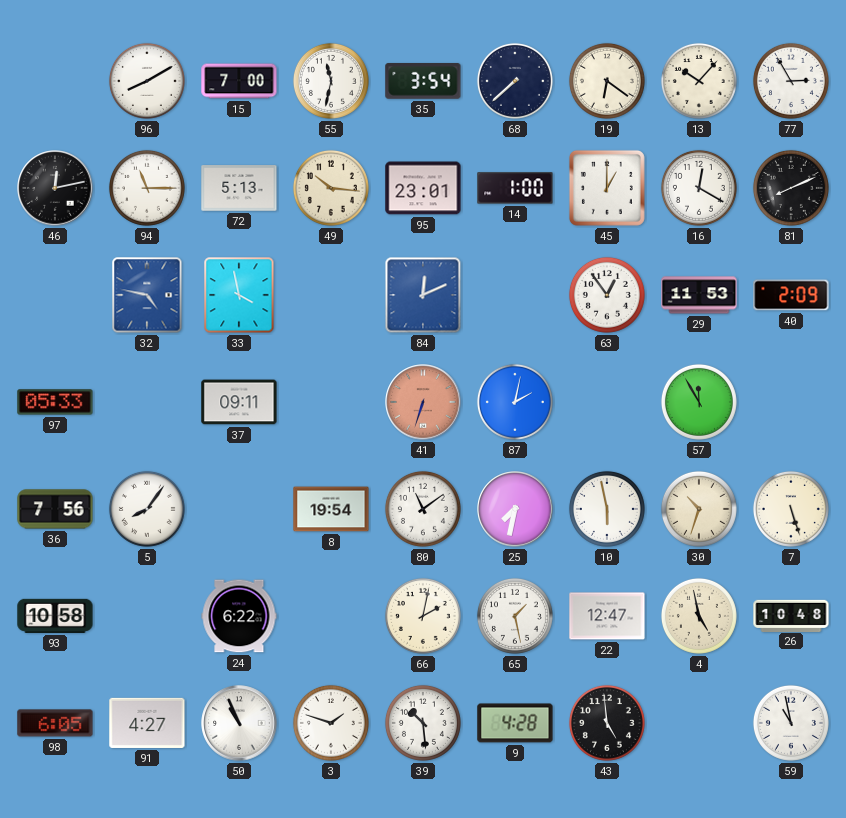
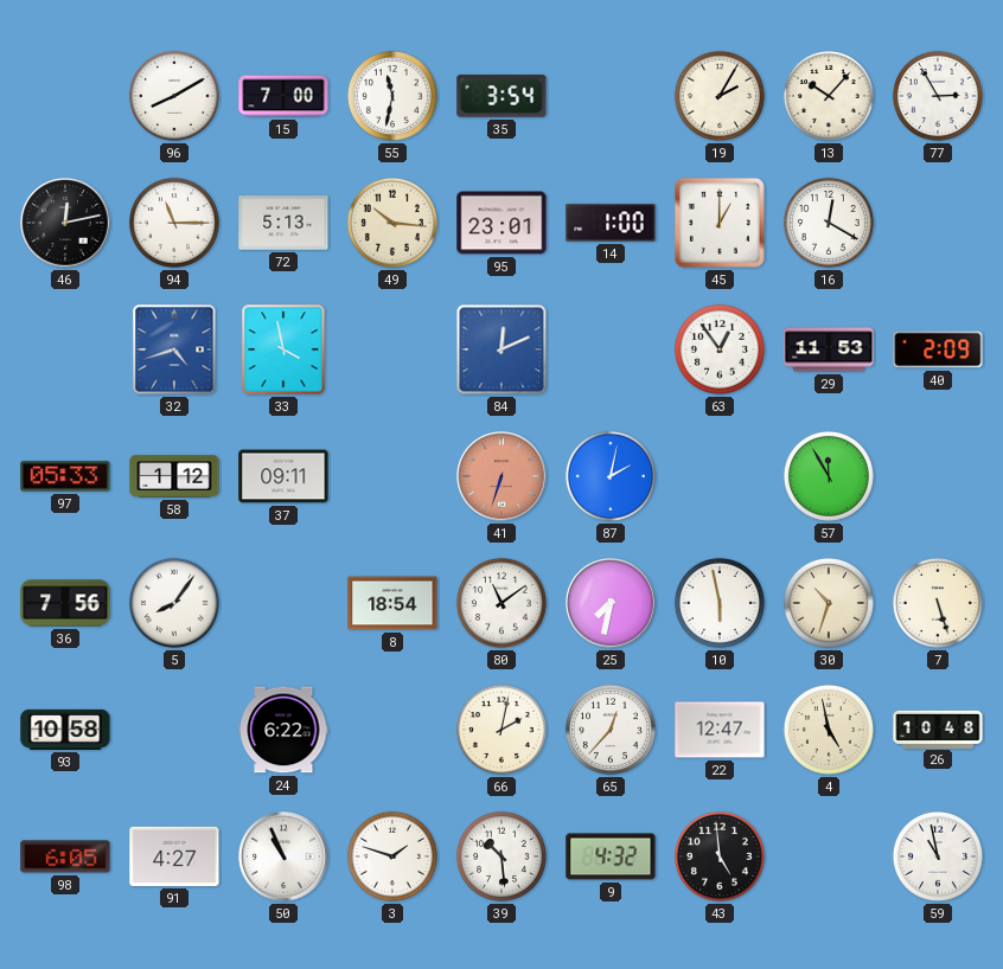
68: 7:38 -> none (515, 81)
19: 6:21 -> 2:05 (720, 96)
81: 8:11 -> none (791, 188)
32: 4:47 -> 4:42 (174, 349)
58: none -> 1:12 (174, 476)
8: 19:54 -> 18:54 (392, 603)
65: 1:28 -> 12:37 (611, 730)
9: 4:28 -> 4:32 (611, 856)
